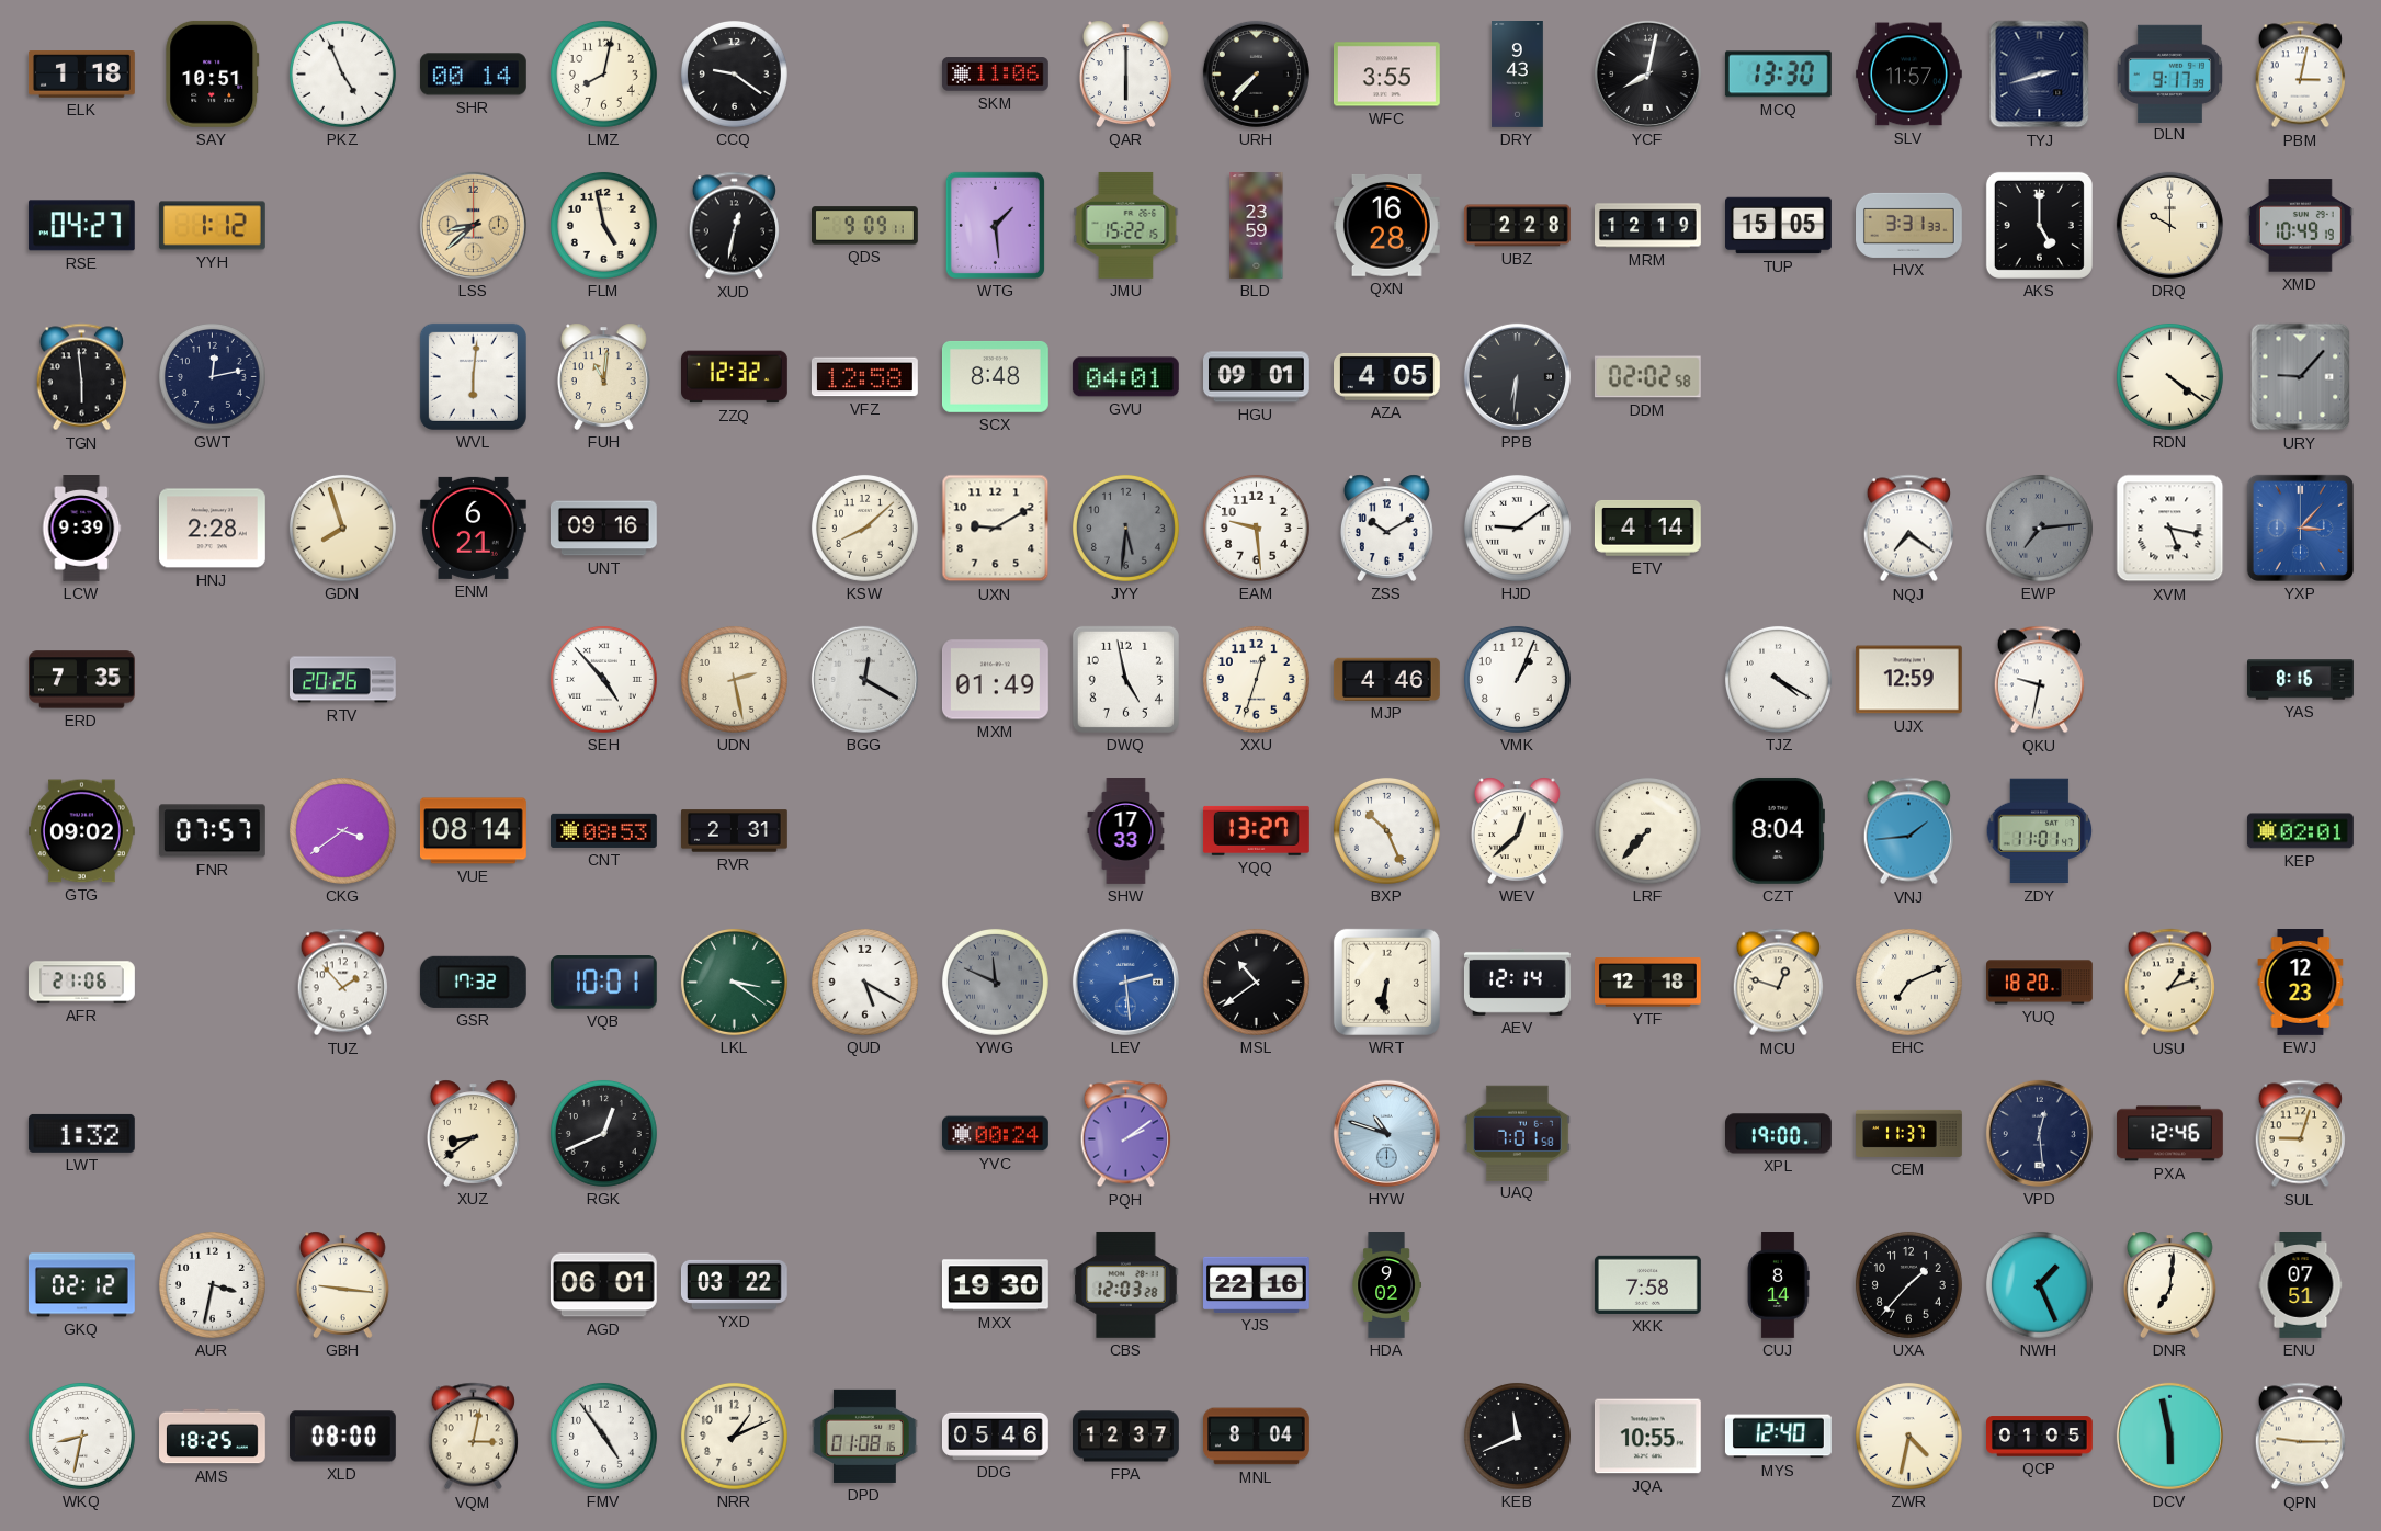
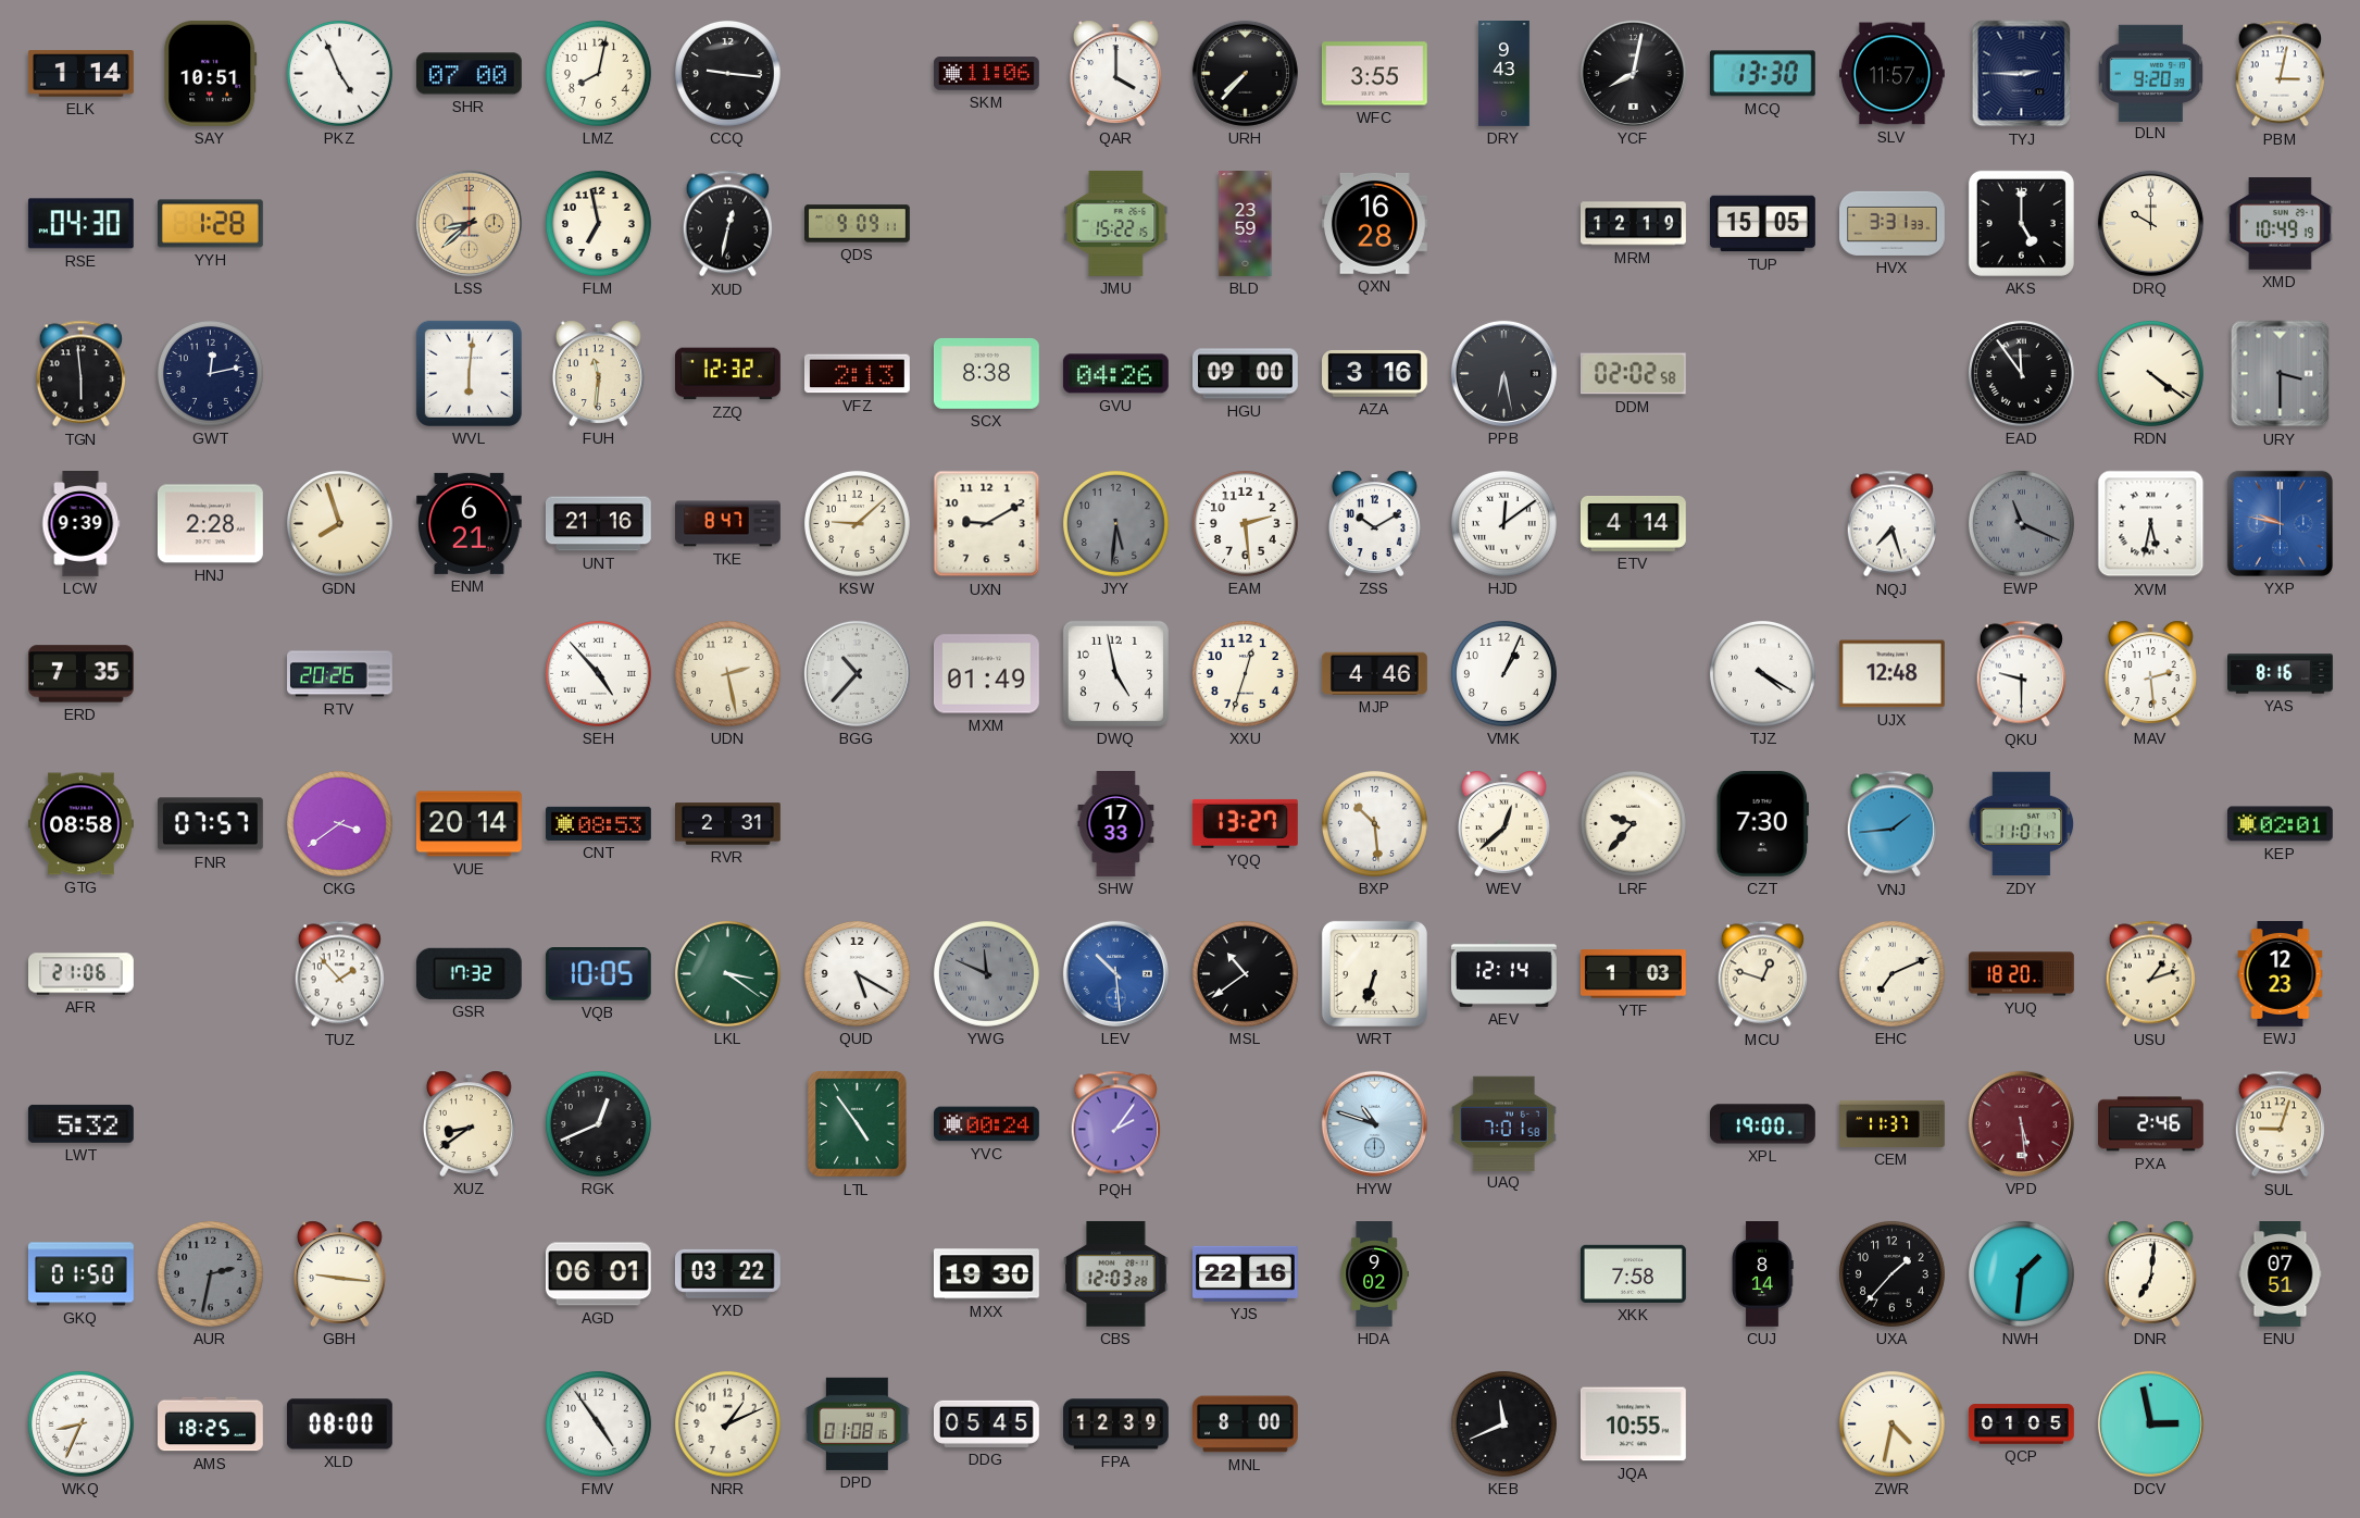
ELK: 1:18 -> 1:14 (80, 74)
SHR: 00:14 -> 07:00 (469, 74)
CCQ: 9:21 -> 9:16 (727, 73)
QAR: 6:00 -> 4:00 (1115, 73)
TYJ: 2:42 -> 2:45 (2022, 74)
DLN: 9:17 -> 9:20 (2150, 73)
RSE: 04:27 -> 04:30 (80, 224)
YYH: 1:12 -> 1:28 (210, 224)
FLM: 4:58 -> 6:58 (598, 223)
WTG: 1:29 -> none (995, 225)
UBZ: 2:28 -> none (1517, 226)
FUH: 11:01 -> 11:31 (598, 373)
VFZ: 12:58 -> 2:13 (857, 374)
SCX: 8:48 -> 8:38 (986, 373)
GVU: 04:01 -> 04:26 (1115, 374)
HGU: 09:01 -> 09:00 (1246, 374)
AZA: 4:05 -> 3:16 (1375, 373)
PPB: 6:31 -> 6:28 (1503, 373)
EAD: none -> 11:54 (2021, 373)
URY: 9:07 -> 3:30 (2281, 374)
UNT: 09:16 -> 21:16 (598, 524)
TKE: none -> 8:47 (728, 524)
KSW: 8:08 -> 9:08 (857, 523)
EAM: 9:29 -> 2:29 (1245, 523)
HJD: 9:09 -> 12:09 (1503, 523)
NQJ: 7:21 -> 7:27 (1891, 524)
EWP: 7:14 -> 11:19 (2021, 523)
XVM: 5:17 -> 5:32 (2151, 524)
YXP: 3:07 -> 9:47 (2280, 523)
BGG: 12:20 -> 10:37 (857, 673)
UJX: 12:59 -> 12:48 (1891, 674)
QKU: 9:32 -> 9:30 (2021, 674)
MAV: none -> 2:29 (2150, 673)
GTG: 09:02 -> 08:58 (82, 824)
VUE: 08:14 -> 20:14 (469, 824)
BXP: 10:26 -> 10:29 (1374, 823)
LRF: 7:37 -> 9:37 (1633, 823)
CZT: 8:04 -> 7:30 (1762, 823)
VQB: 10:01 -> 10:05 (598, 974)
LEV: 2:29 -> 10:29 (1115, 973)
WRT: 6:31 -> 6:33 (1374, 973)
YTF: 12:18 -> 1:03 (1634, 974)
LWT: 1:32 -> 5:32 (80, 1123)
LTL: none -> 4:54 (858, 1124)
PQH: 2:09 -> 2:06 (1115, 1124)
VPD: 12:29 -> 5:29 (2021, 1123)
VPD dial: navy -> burgundy (2021, 1123)
PXA: 12:46 -> 2:46 (2151, 1124)
GKQ: 02:12 -> 01:50 (80, 1274)
AUR: 3:32 -> 2:32 (210, 1273)
AUR dial: white -> grey (210, 1273)
NWH: 1:26 -> 1:31 (2021, 1273)
WKQ: 8:32 -> 8:34 (80, 1423)
VQM: 3:02 -> none (473, 1437)
DDG: 05:46 -> 05:45 (987, 1423)
FPA: 12:37 -> 12:39 (1116, 1424)
MNL: 8:04 -> 8:00 (1246, 1424)
MYS: 12:40 -> none (1778, 1437)
DCV: 5:58 -> 2:58 (2150, 1423)
QPN: 9:15 -> none (2300, 1437)
